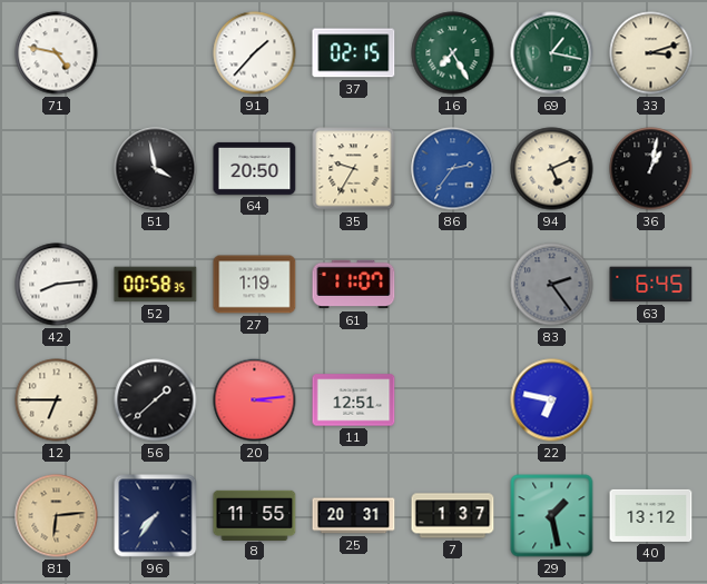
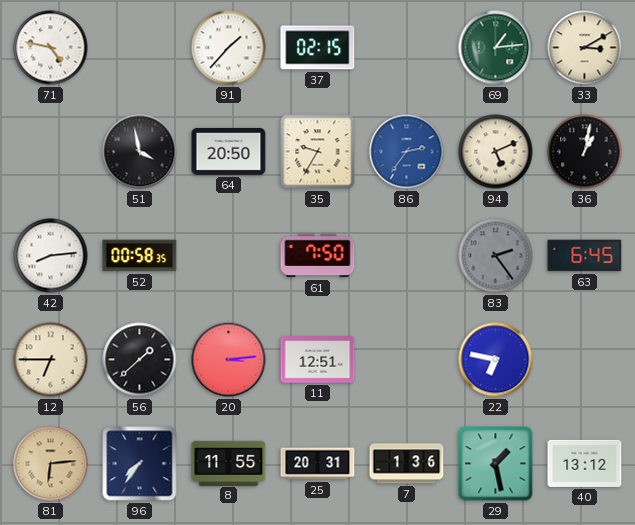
16: 7:25 -> none (453, 53)
69: 1:17 -> 1:14 (496, 48)
33: 3:12 -> 3:10 (585, 48)
27: 1:19 -> none (255, 285)
61: 11:07 -> 7:50 (318, 256)
7: 1:37 -> 1:36 (407, 464)
